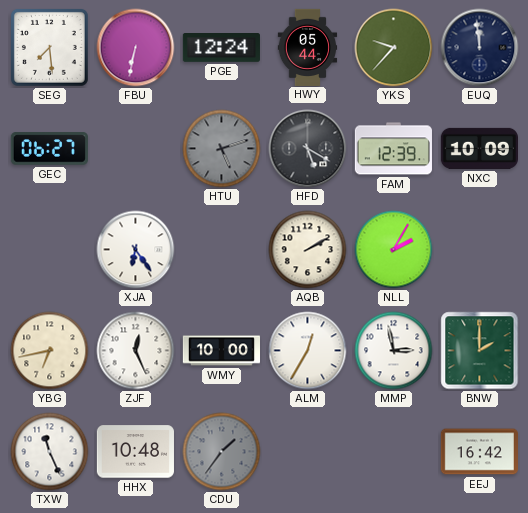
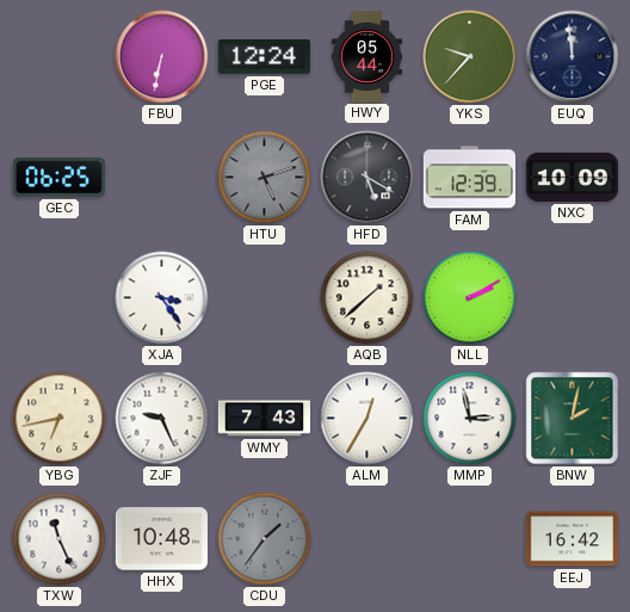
SEG: 7:29 -> none (49, 47)
GEC: 06:27 -> 06:25 (58, 178)
XJA: 6:24 -> 3:24 (162, 298)
AQB: 2:10 -> 1:38 (367, 298)
NLL: 2:05 -> 2:10 (470, 298)
ZJF: 12:26 -> 9:26 (162, 419)
WMY: 10:00 -> 7:43 (264, 419)
BNW: 2:00 -> 2:02 (573, 419)
